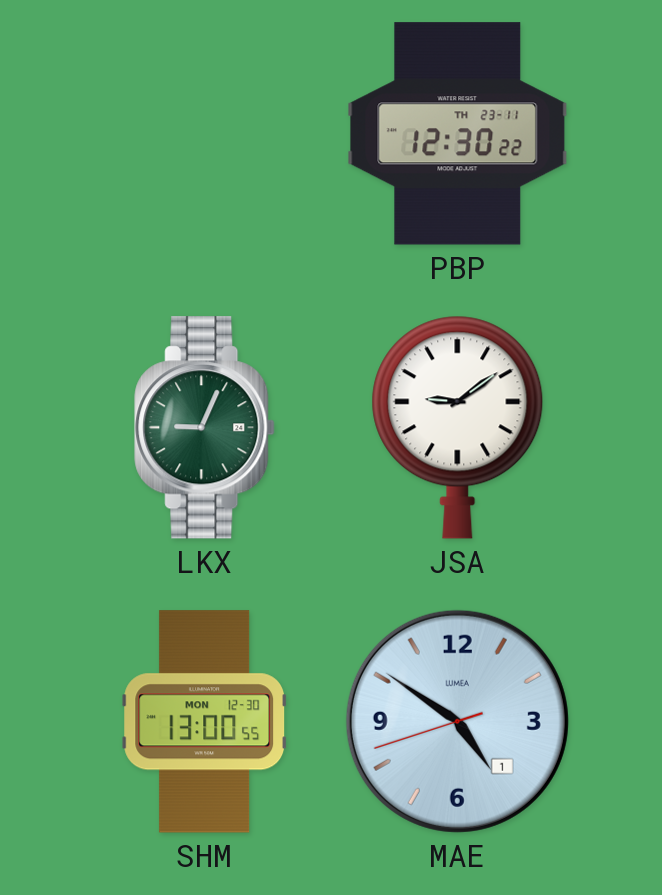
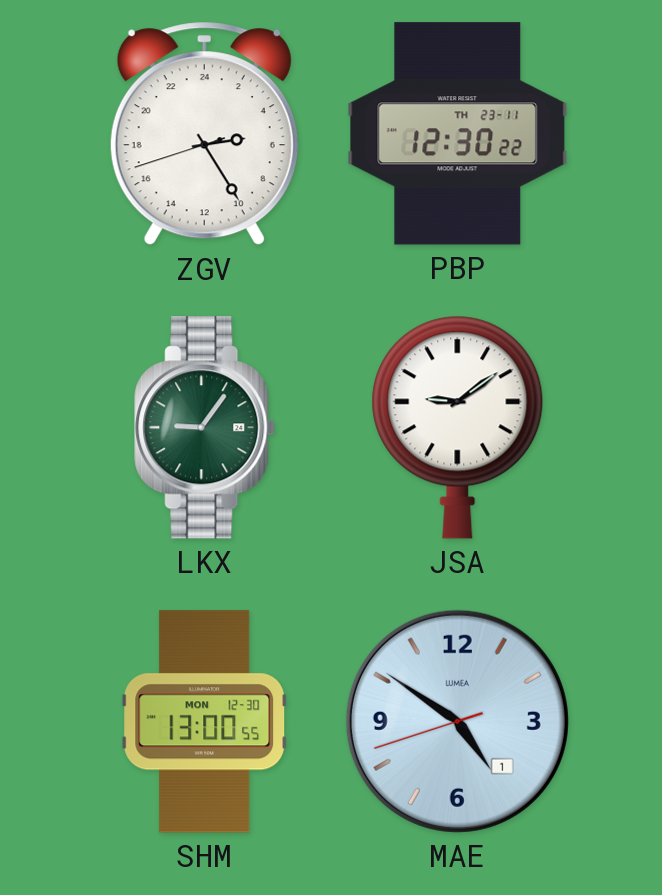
ZGV: none -> 5:24 (204, 134)
LKX: 9:04 -> 9:06 (205, 428)
